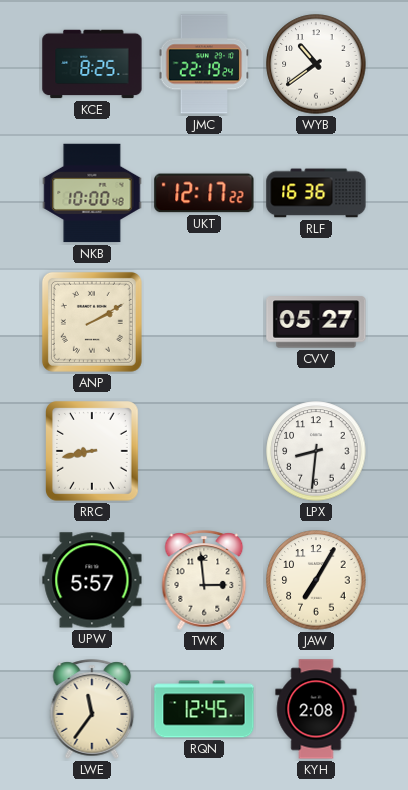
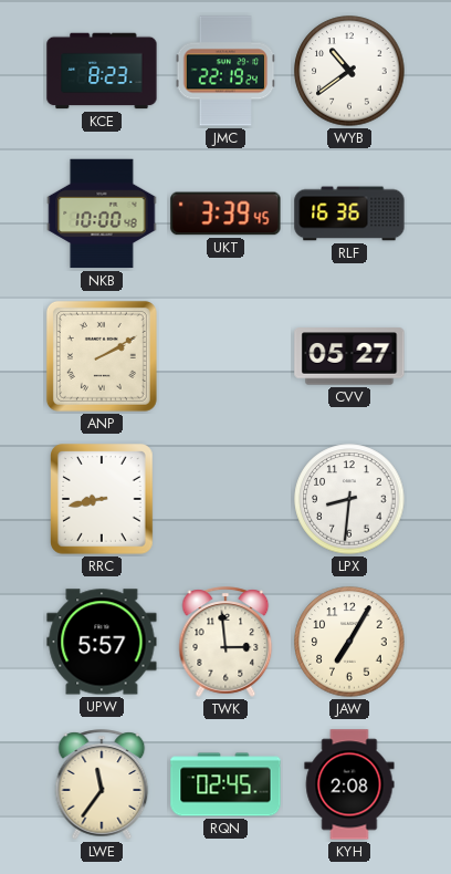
KCE: 8:25 -> 8:23 (102, 71)
UKT: 12:17 -> 3:39 (225, 214)
RQN: 12:45 -> 02:45 (225, 784)
